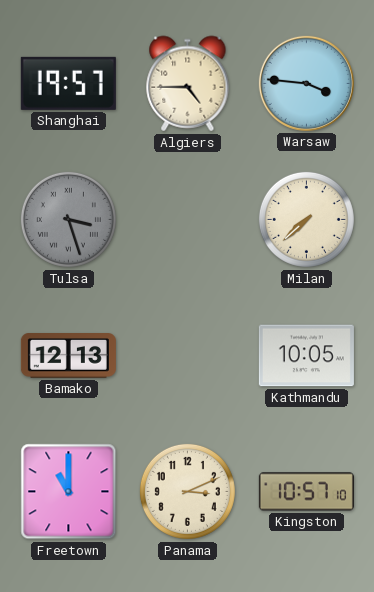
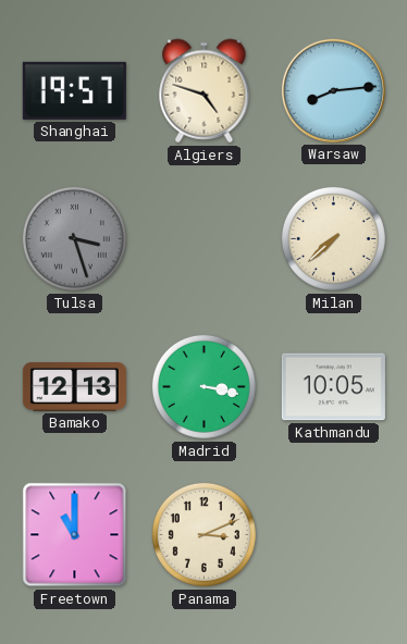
Algiers: 4:45 -> 4:48 (205, 91)
Warsaw: 3:46 -> 8:14 (333, 90)
Madrid: none -> 3:17 (203, 386)
Kingston: 10:57 -> none (306, 492)
